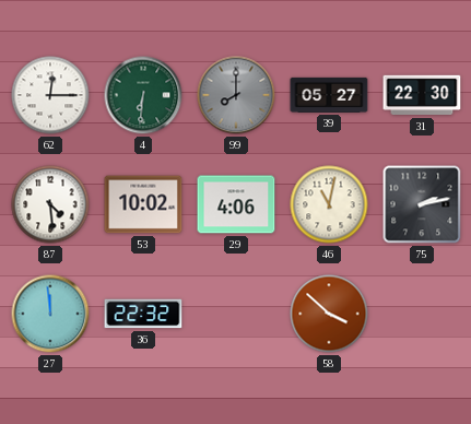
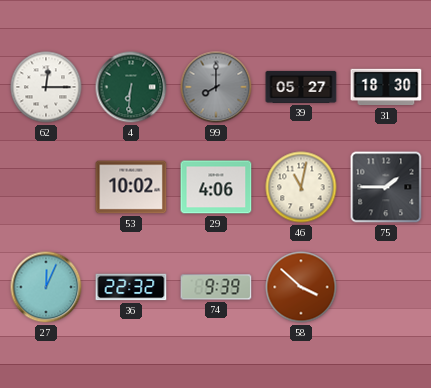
31: 22:30 -> 18:30 (386, 87)
87: 4:29 -> none (50, 204)
75: 2:13 -> 1:45 (386, 187)
27: 11:59 -> 12:04 (46, 287)
74: none -> 9:39 (216, 287)
